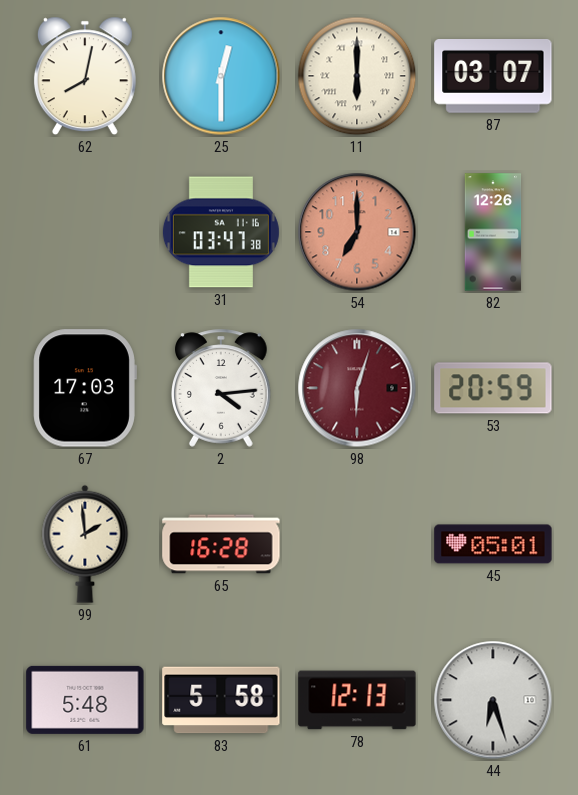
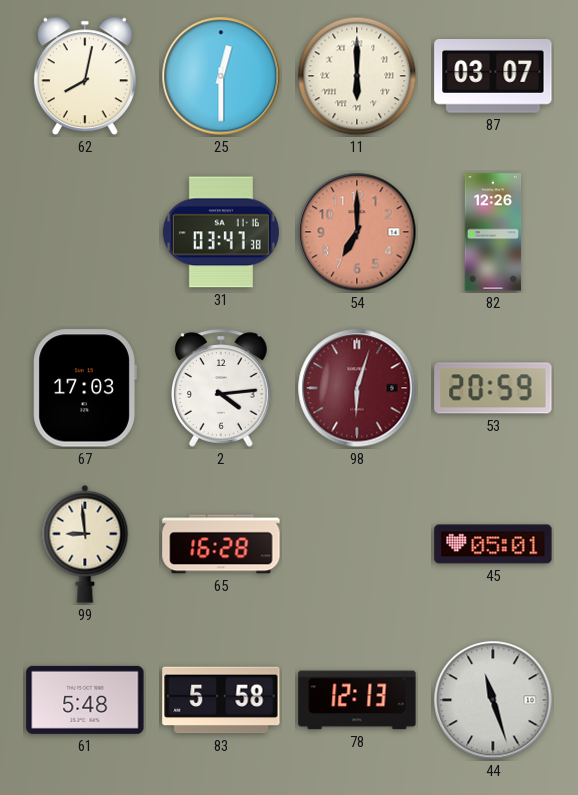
99: 1:59 -> 8:59 (85, 544)
44: 6:27 -> 11:27 (493, 700)
